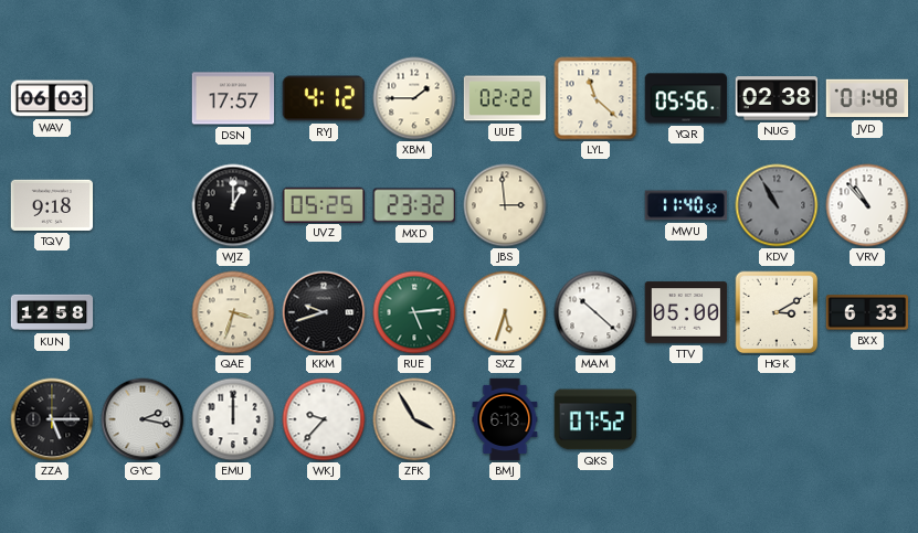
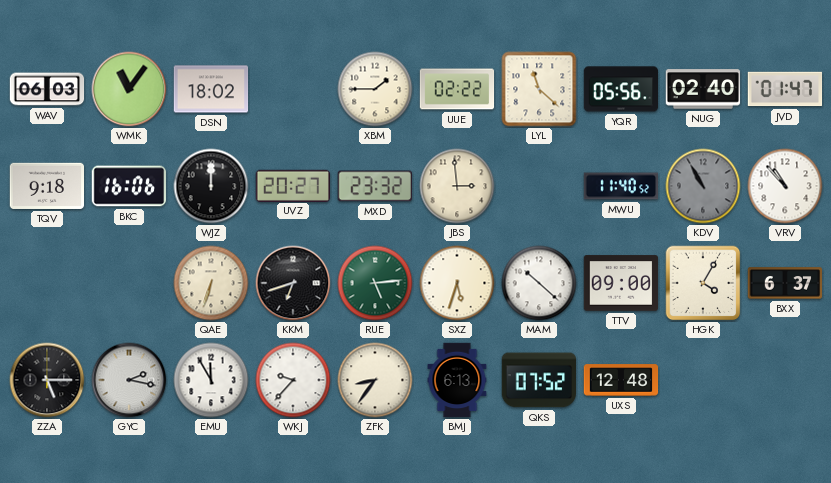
WMK: none -> 11:06 (129, 89)
DSN: 17:57 -> 18:02 (211, 89)
RYJ: 4:12 -> none (323, 98)
NUG: 02:38 -> 02:40 (703, 89)
JVD: 01:48 -> 01:47 (785, 89)
BKC: none -> 16:06 (129, 186)
WJZ: 1:00 -> 12:00 (211, 186)
UVZ: 05:25 -> 20:27 (293, 185)
KUN: 12:58 -> none (52, 312)
QAE: 3:33 -> 6:33 (211, 283)
KKM: 9:42 -> 6:42 (293, 283)
TTV: 05:00 -> 09:00 (621, 283)
HGK: 3:10 -> 4:05 (703, 283)
BXX: 6:33 -> 6:37 (785, 283)
EMU: 12:00 -> 11:55 (211, 380)
ZFK: 3:55 -> 8:36 (375, 380)
UXS: none -> 12:48 (621, 380)
